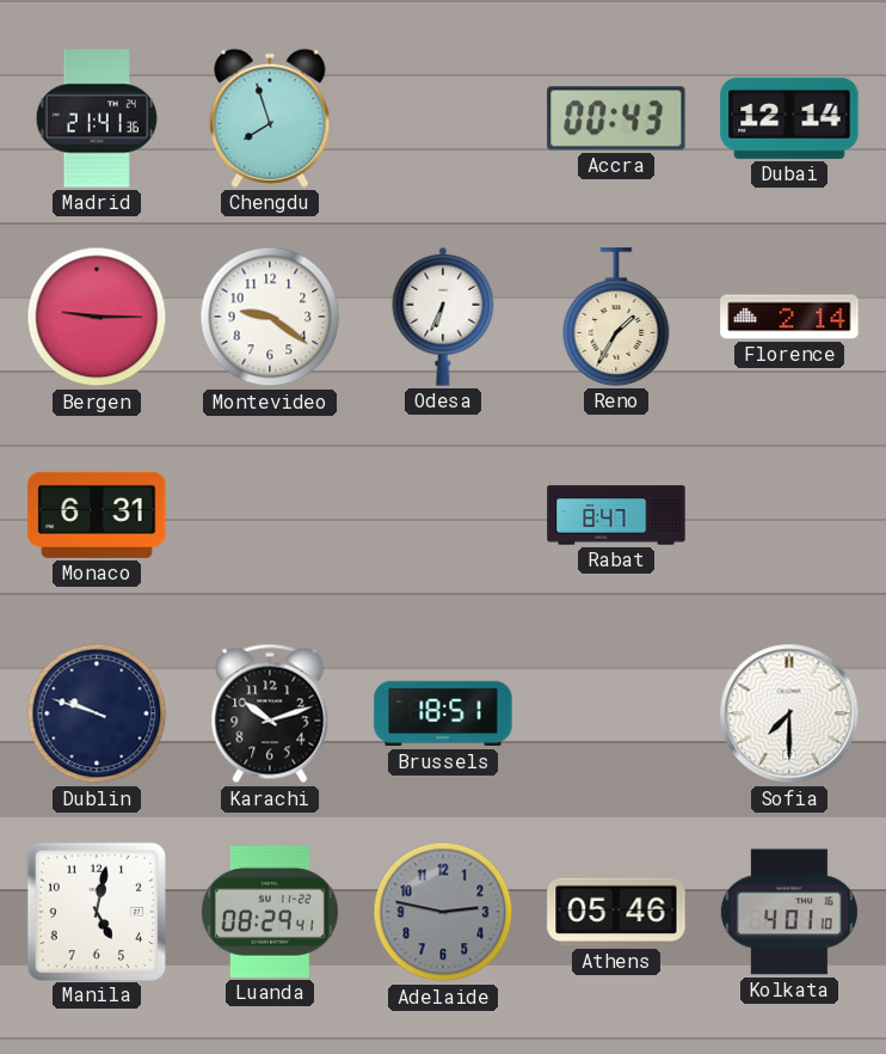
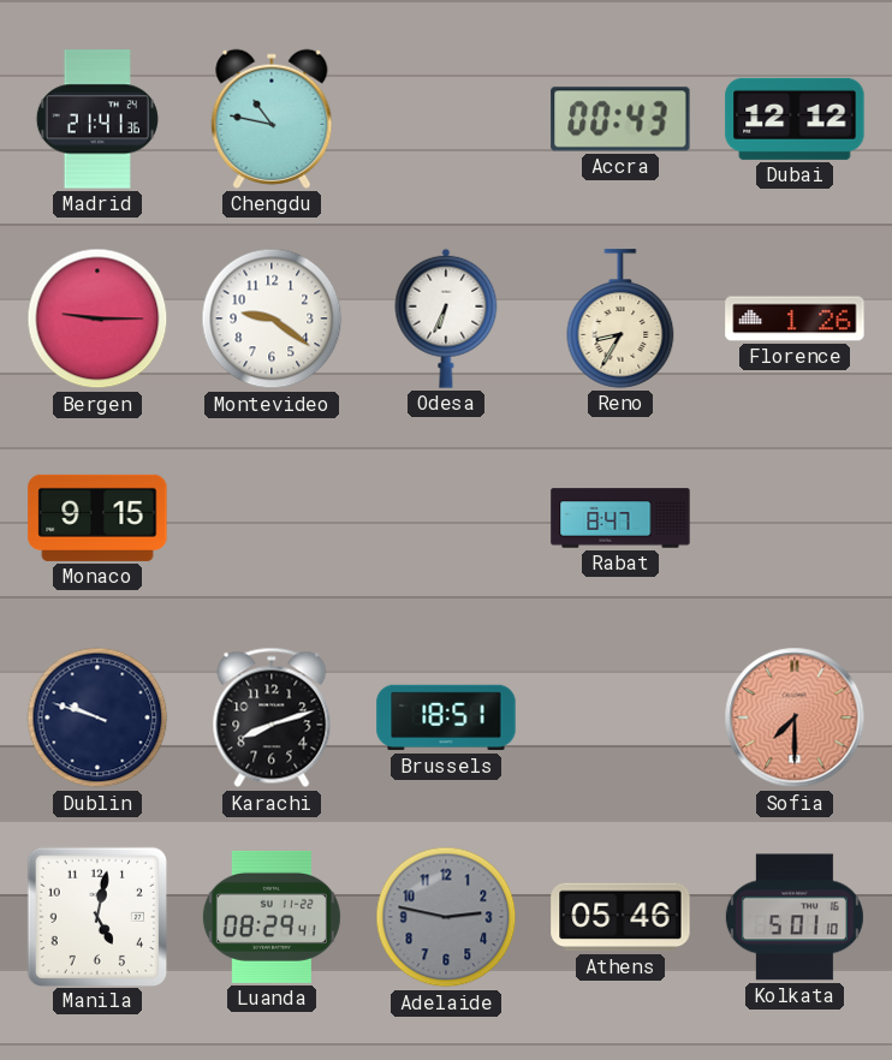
Chengdu: 7:57 -> 10:47 (272, 119)
Dubai: 12:14 -> 12:12 (795, 119)
Reno: 1:35 -> 8:35 (620, 318)
Florence: 2:14 -> 1:26 (795, 318)
Monaco: 6:31 -> 9:15 (97, 518)
Karachi: 10:12 -> 8:12 (272, 717)
Sofia dial: white -> salmon (795, 717)
Kolkata: 4:01 -> 5:01 (795, 917)
